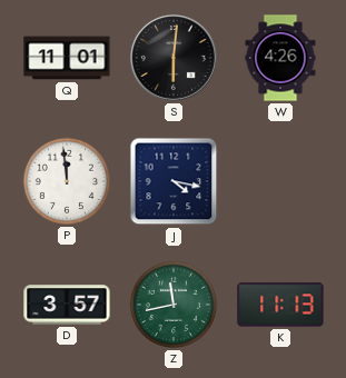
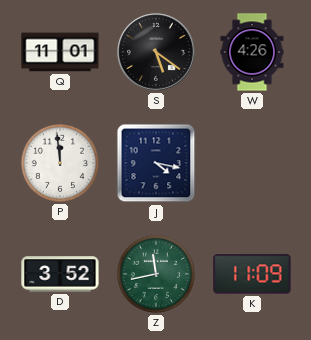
S: 6:01 -> 5:21 (156, 52)
D: 3:57 -> 3:52 (60, 274)
K: 11:13 -> 11:09 (252, 274)
